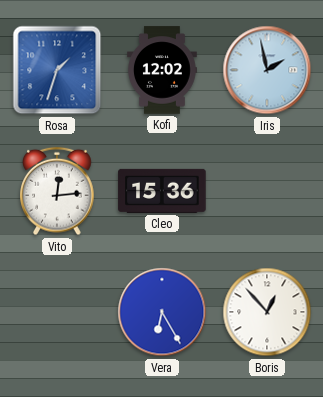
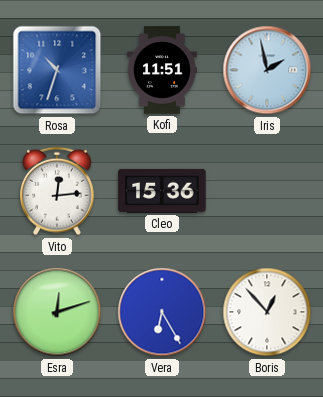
Rosa: 1:33 -> 10:33 (57, 70)
Kofi: 12:02 -> 11:51 (163, 70)
Esra: none -> 12:12 (57, 312)
